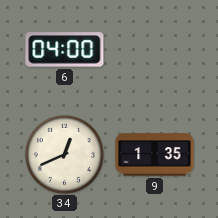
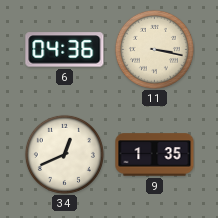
6: 04:00 -> 04:36 (65, 50)
11: none -> 3:17 (154, 49)
